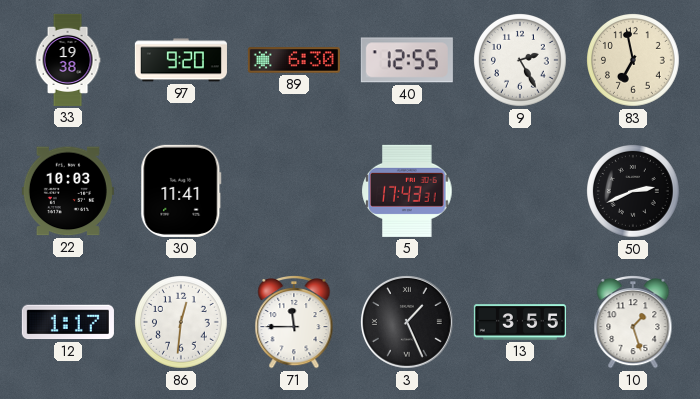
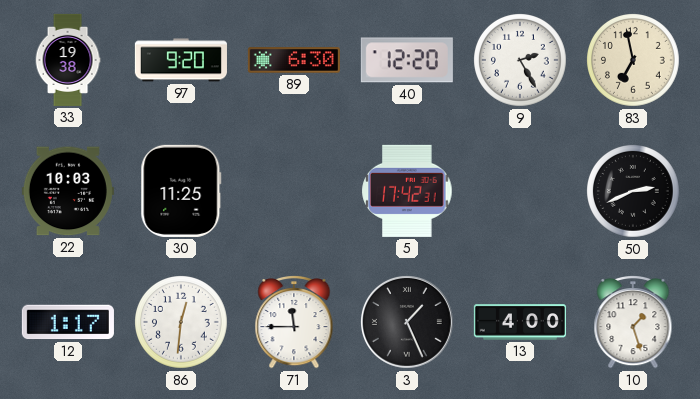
40: 12:55 -> 12:20 (407, 60)
30: 11:41 -> 11:25 (181, 191)
5: 17:43 -> 17:42 (407, 191)
13: 3:55 -> 4:00 (520, 322)
